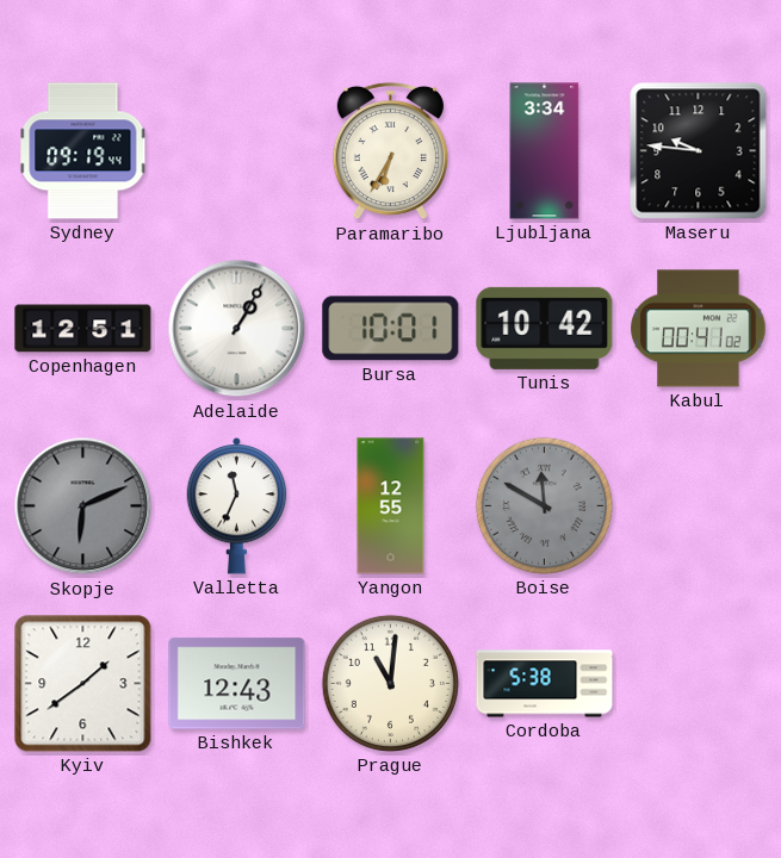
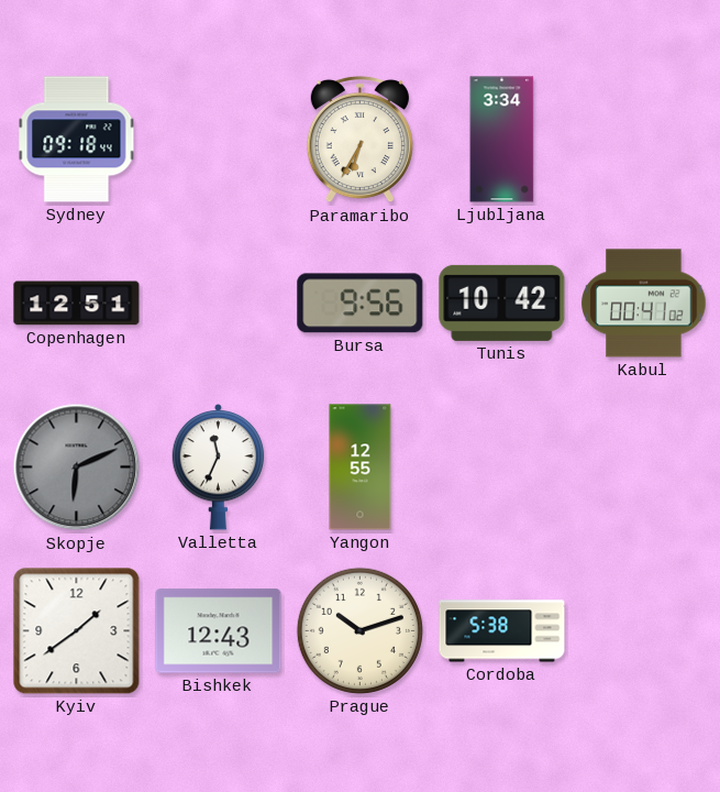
Sydney: 09:19 -> 09:18 (77, 140)
Maseru: 9:46 -> none (699, 151)
Adelaide: 1:05 -> none (237, 329)
Bursa: 10:01 -> 9:56 (361, 304)
Boise: 11:50 -> none (544, 505)
Prague: 11:01 -> 10:12 (359, 630)
